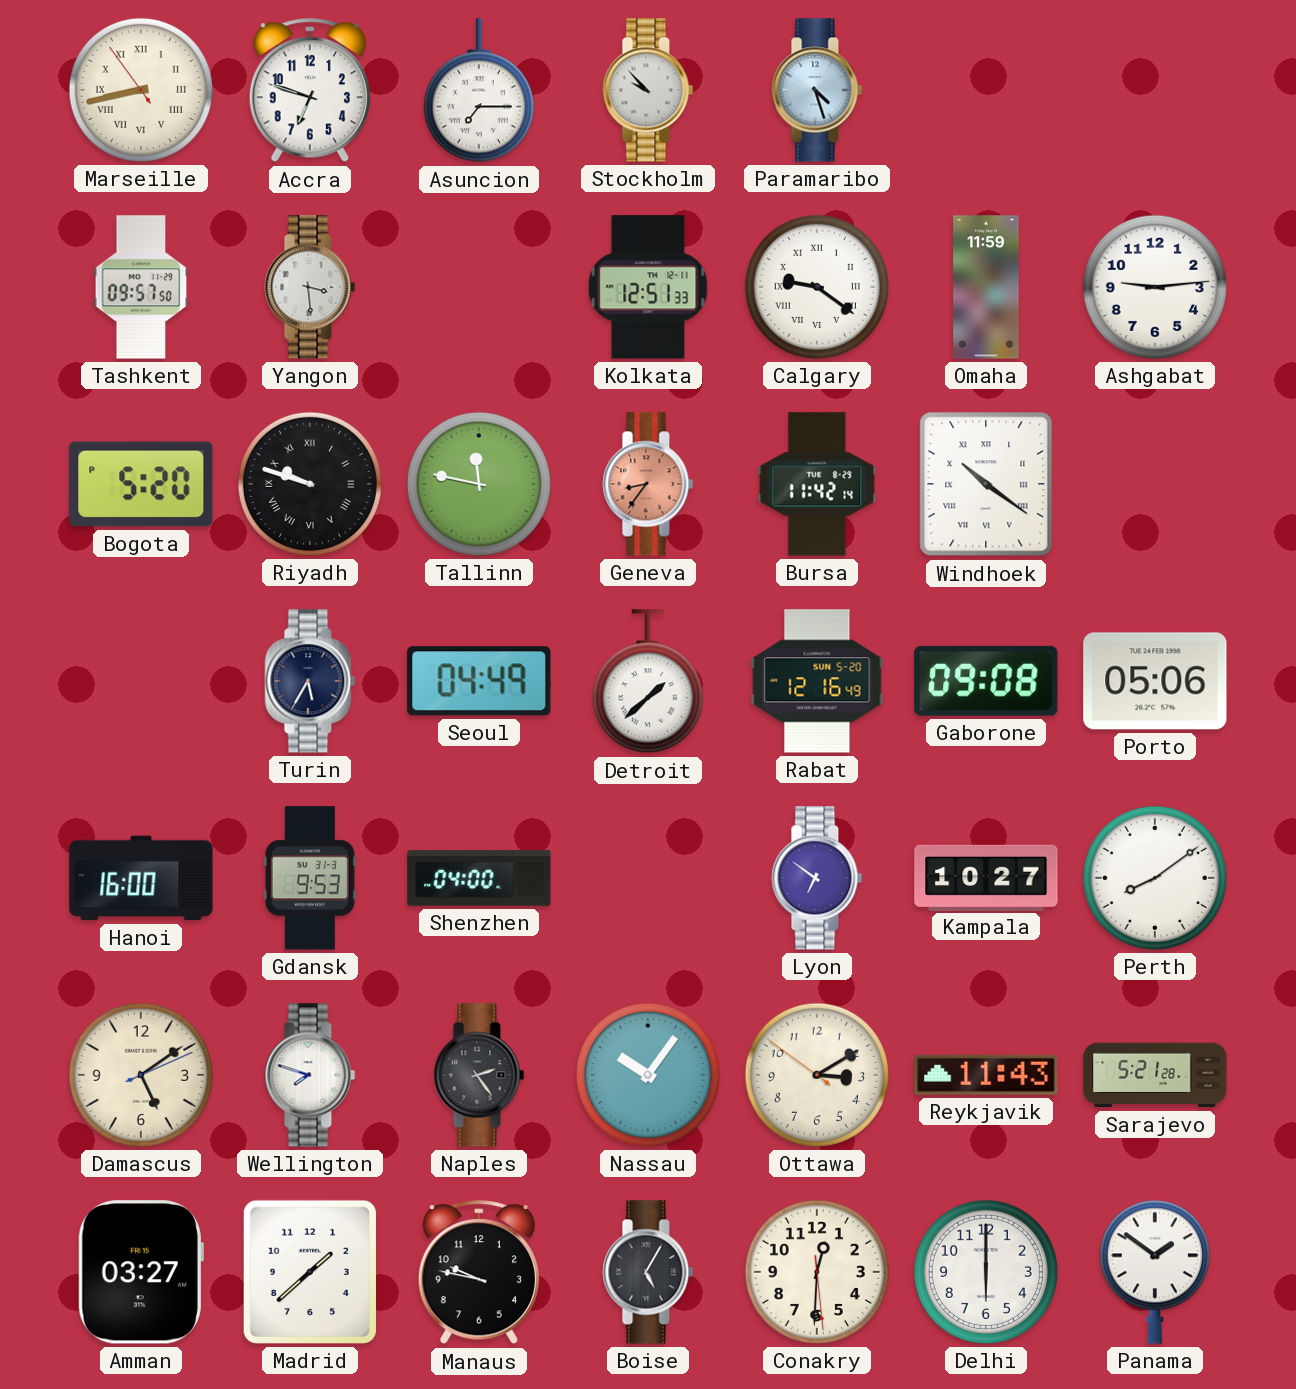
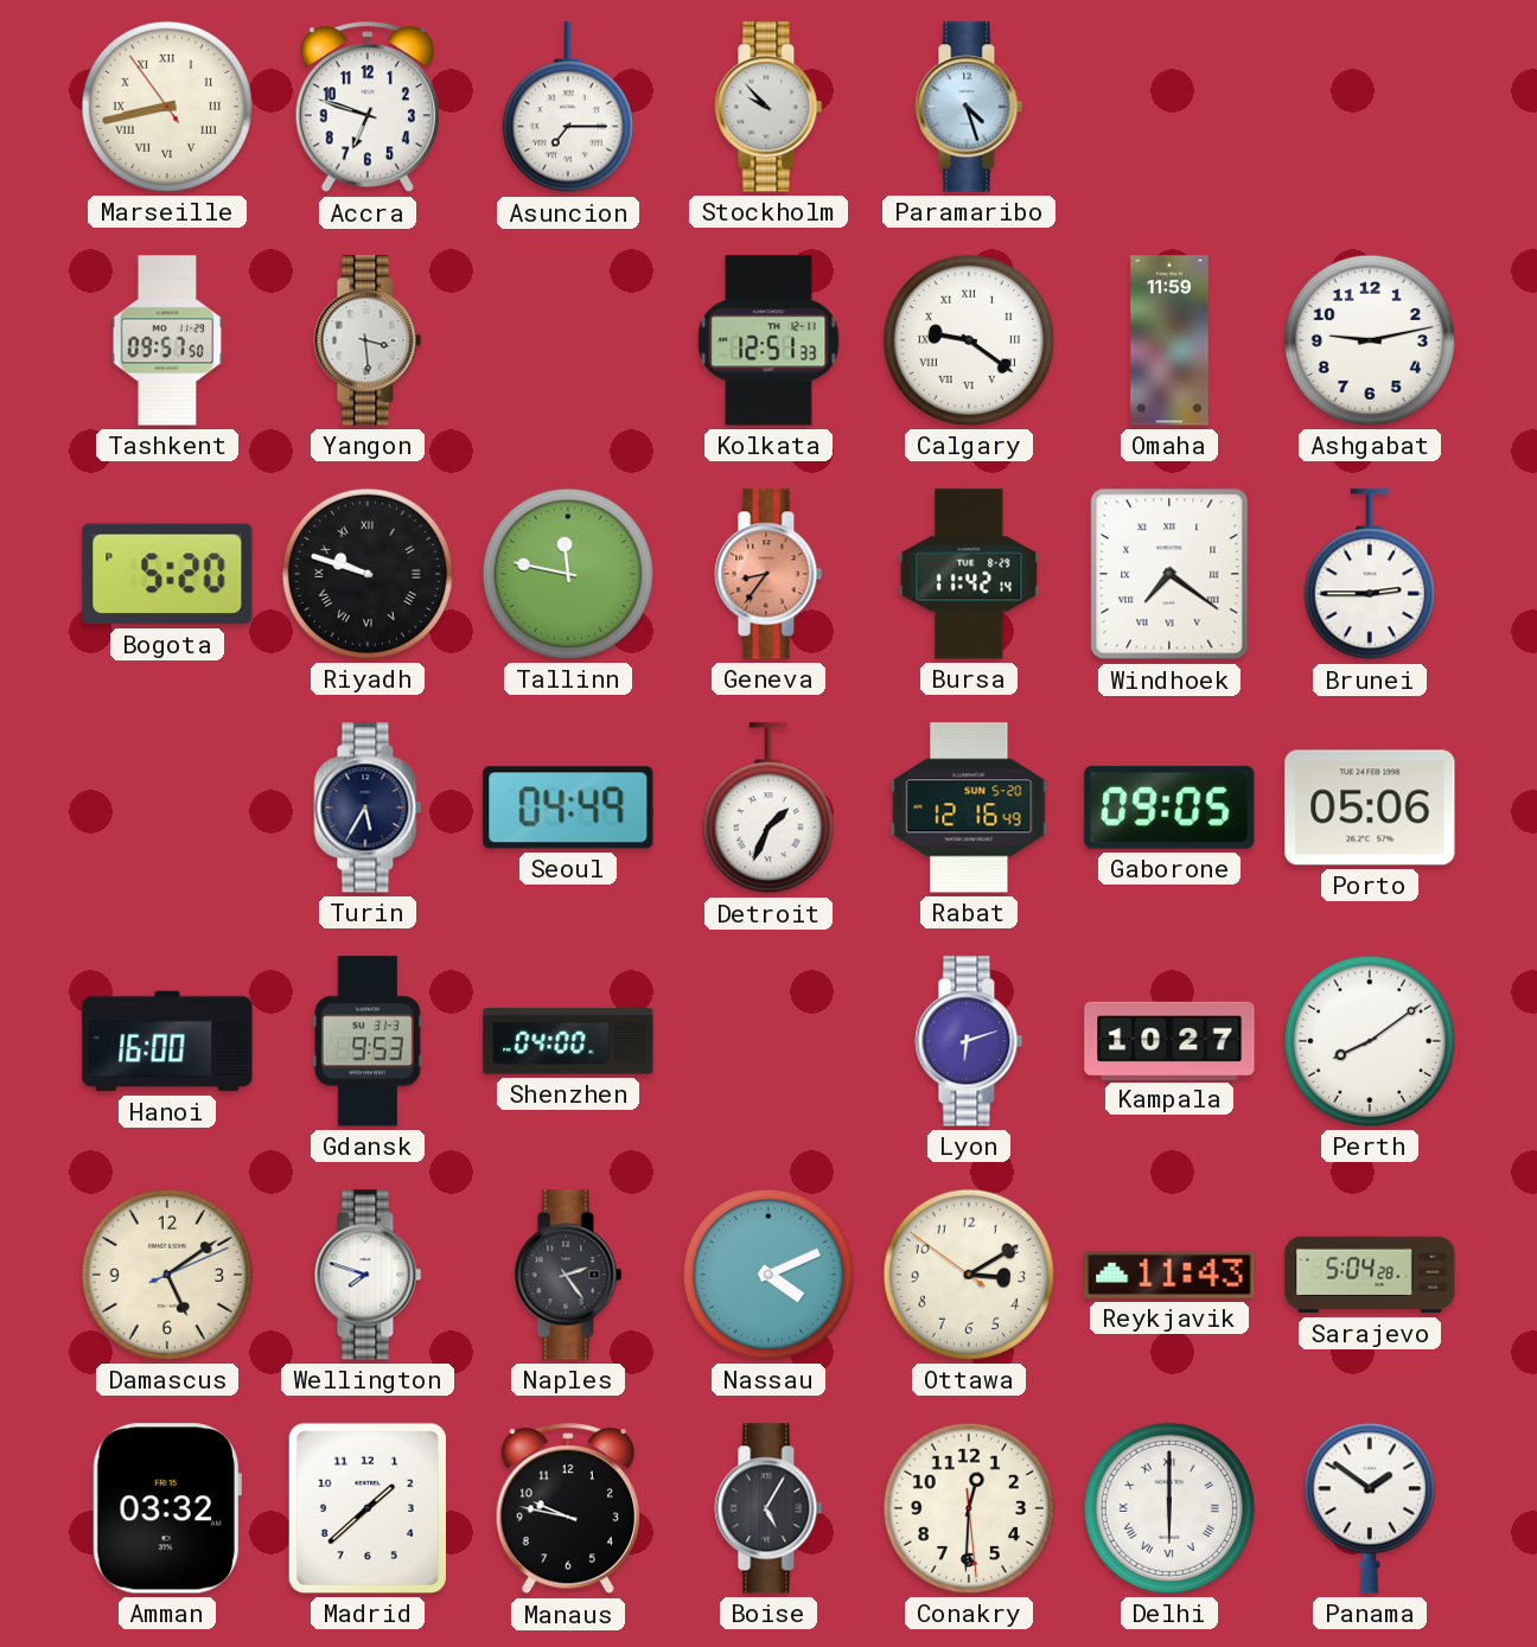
Ashgabat: 9:14 -> 9:13 (1370, 340)
Windhoek: 10:21 -> 7:21 (1169, 574)
Brunei: none -> 2:45 (1370, 575)
Detroit: 1:38 -> 1:34 (769, 809)
Gaborone: 09:08 -> 09:05 (1169, 807)
Lyon: 6:51 -> 6:12 (969, 1041)
Nassau: 10:06 -> 4:11 (769, 1275)
Sarajevo: 5:21 -> 5:04 (1370, 1275)
Amman: 03:27 -> 03:32 (167, 1508)
Delhi numerals: Arabic -> Roman (1169, 1508)
